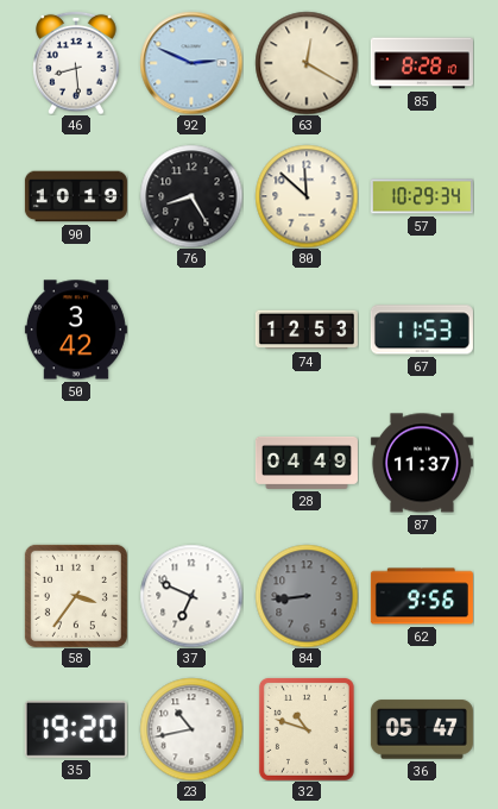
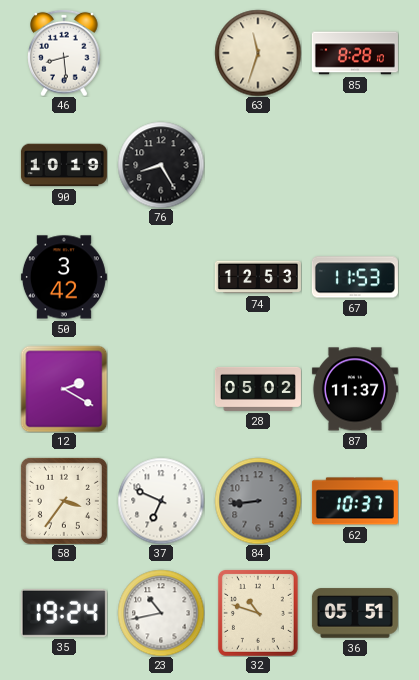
92: 2:49 -> none (191, 63)
63: 12:20 -> 11:33 (258, 53)
80: 11:52 -> none (307, 196)
57: 10:29 -> none (422, 196)
12: none -> 2:20 (64, 389)
28: 04:49 -> 05:02 (258, 389)
62: 9:56 -> 10:37 (355, 501)
35: 19:20 -> 19:24 (64, 613)
36: 05:47 -> 05:51 (355, 613)
